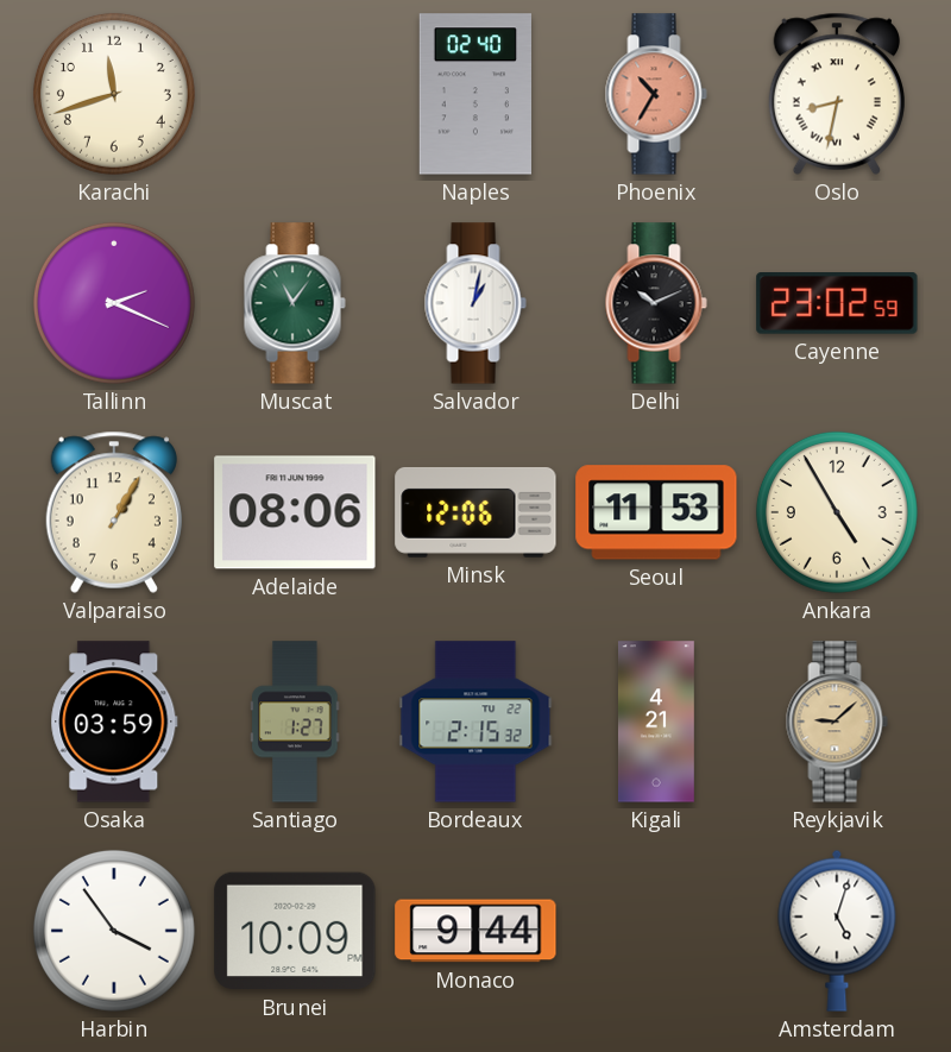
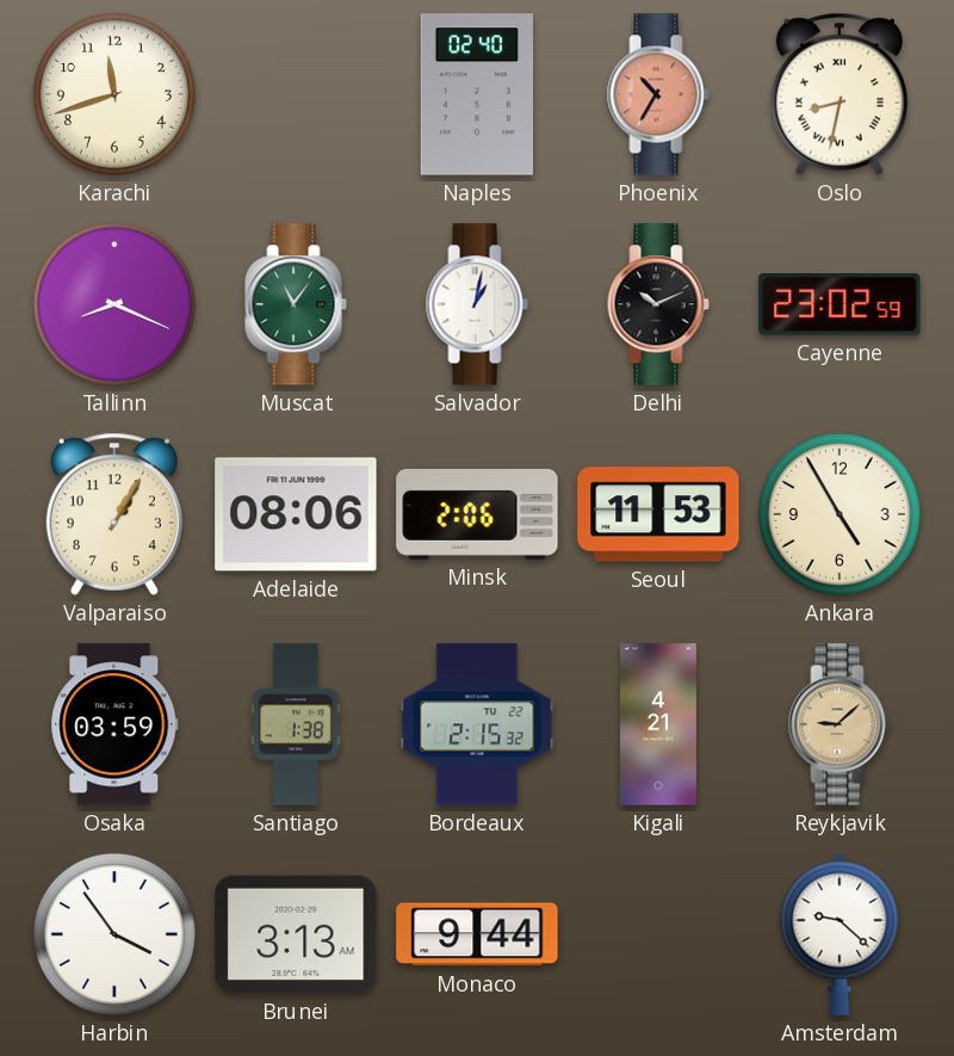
Tallinn: 2:19 -> 8:19 (114, 304)
Minsk: 12:06 -> 2:06 (477, 514)
Santiago: 1:27 -> 1:38 (296, 724)
Brunei: 10:09 -> 3:13 (296, 934)
Amsterdam: 5:03 -> 9:22 (840, 934)
